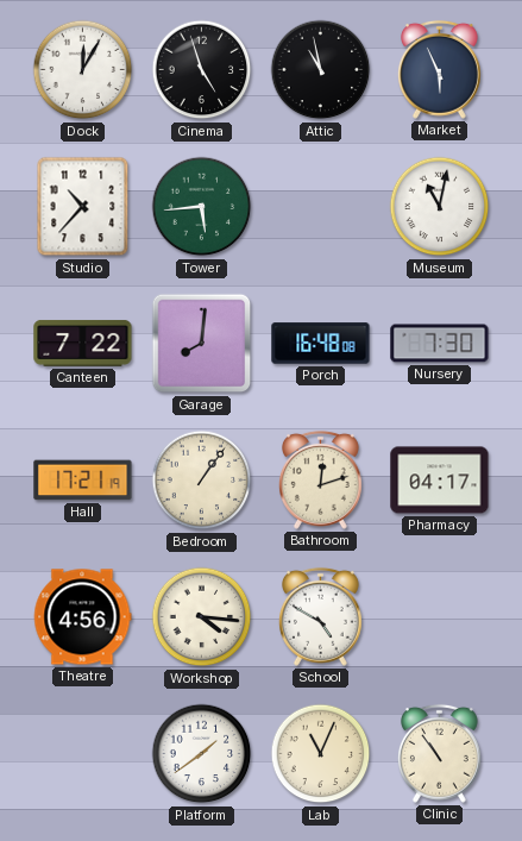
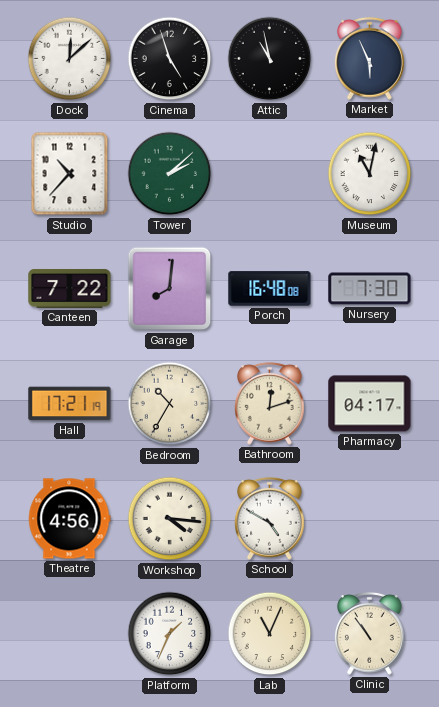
Dock: 12:05 -> 12:08 (70, 59)
Tower: 5:44 -> 2:08 (170, 174)
Bedroom: 1:06 -> 10:35 (170, 404)
Platform: 1:39 -> 1:34 (170, 634)
